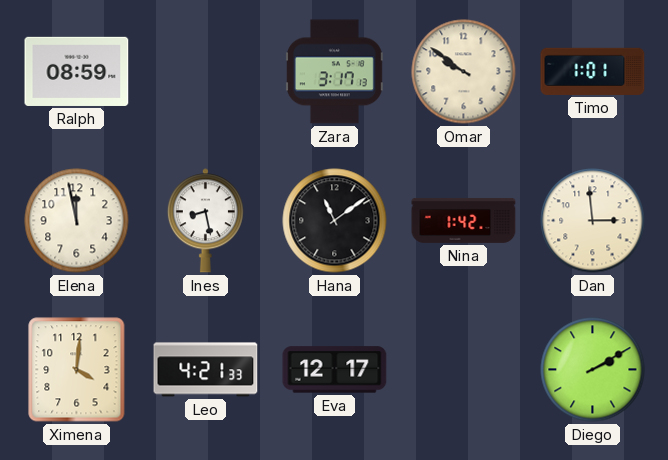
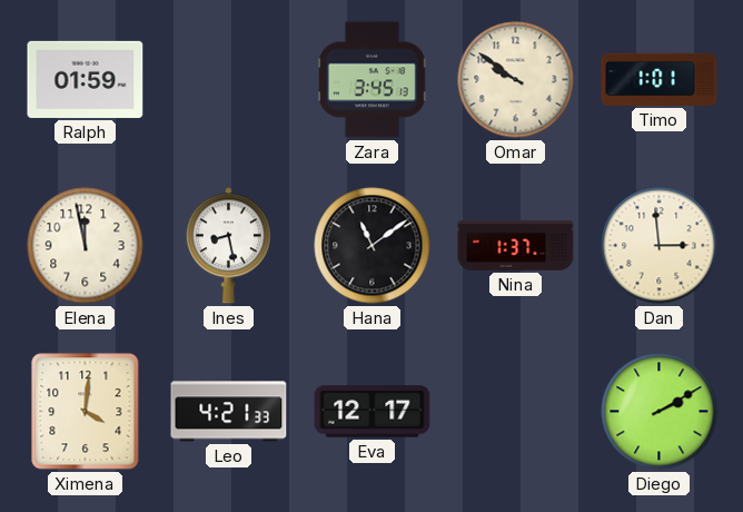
Ralph: 08:59 -> 01:59 (86, 79)
Zara: 3:17 -> 3:45 (371, 80)
Nina: 1:42 -> 1:37 (516, 245)
